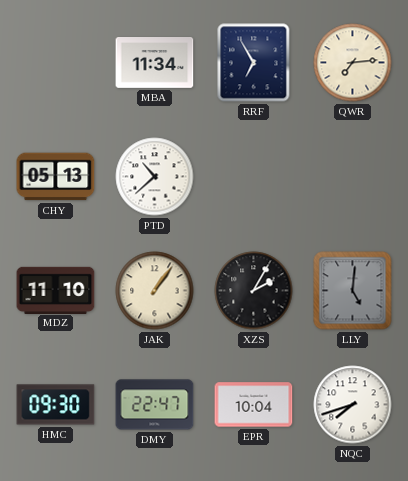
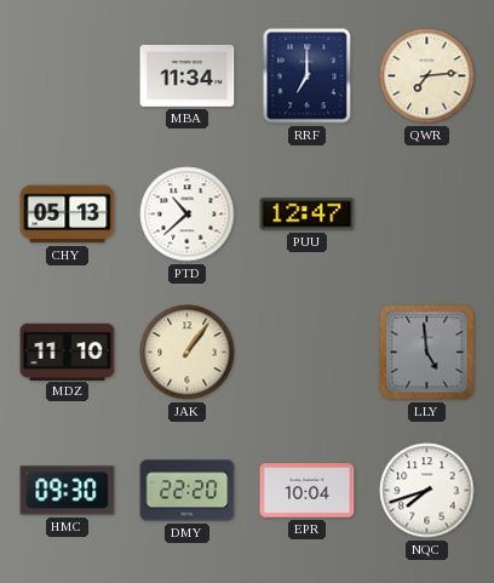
RRF: 6:55 -> 7:00 (308, 76)
PUU: none -> 12:47 (308, 215)
XZS: 2:05 -> none (254, 291)
LLY: 5:01 -> 4:59 (427, 353)
DMY: 22:47 -> 22:20 (188, 491)
